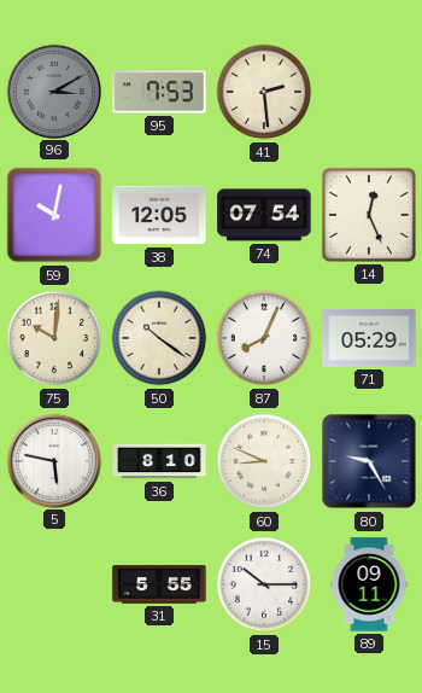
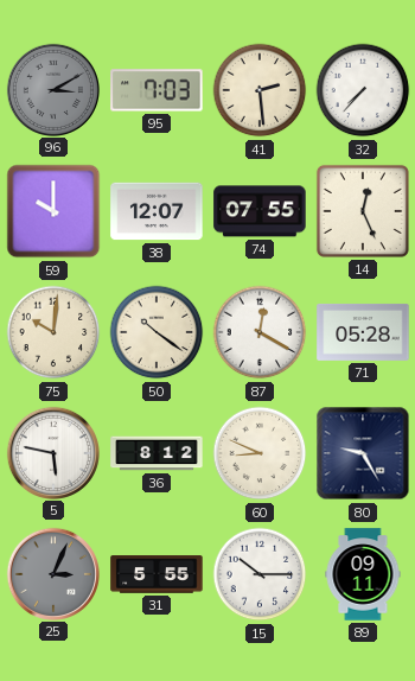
95: 7:53 -> 7:03 (157, 90)
32: none -> 7:37 (363, 90)
59: 10:02 -> 10:00 (53, 211)
38: 12:05 -> 12:07 (157, 211)
74: 07:54 -> 07:55 (260, 211)
87: 8:04 -> 12:20 (260, 332)
71: 05:29 -> 05:28 (363, 332)
36: 8:10 -> 8:12 (157, 453)
25: none -> 3:04 (52, 573)
